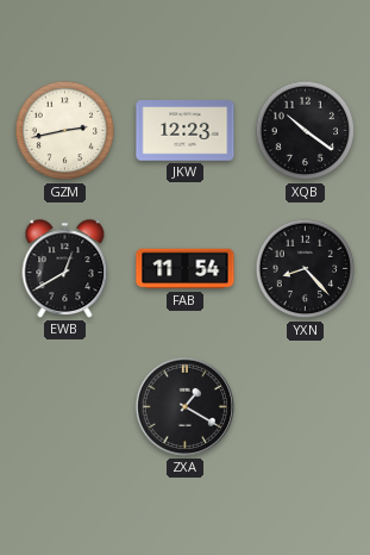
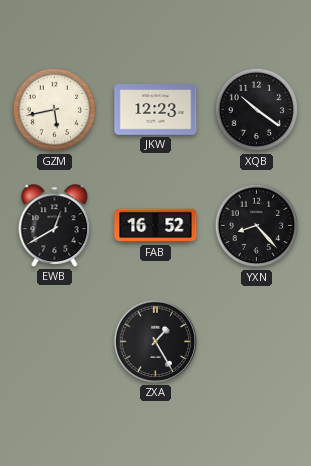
GZM: 2:43 -> 5:43 (55, 110)
FAB: 11:54 -> 16:52 (156, 226)
ZXA: 1:20 -> 1:25 (155, 341)
